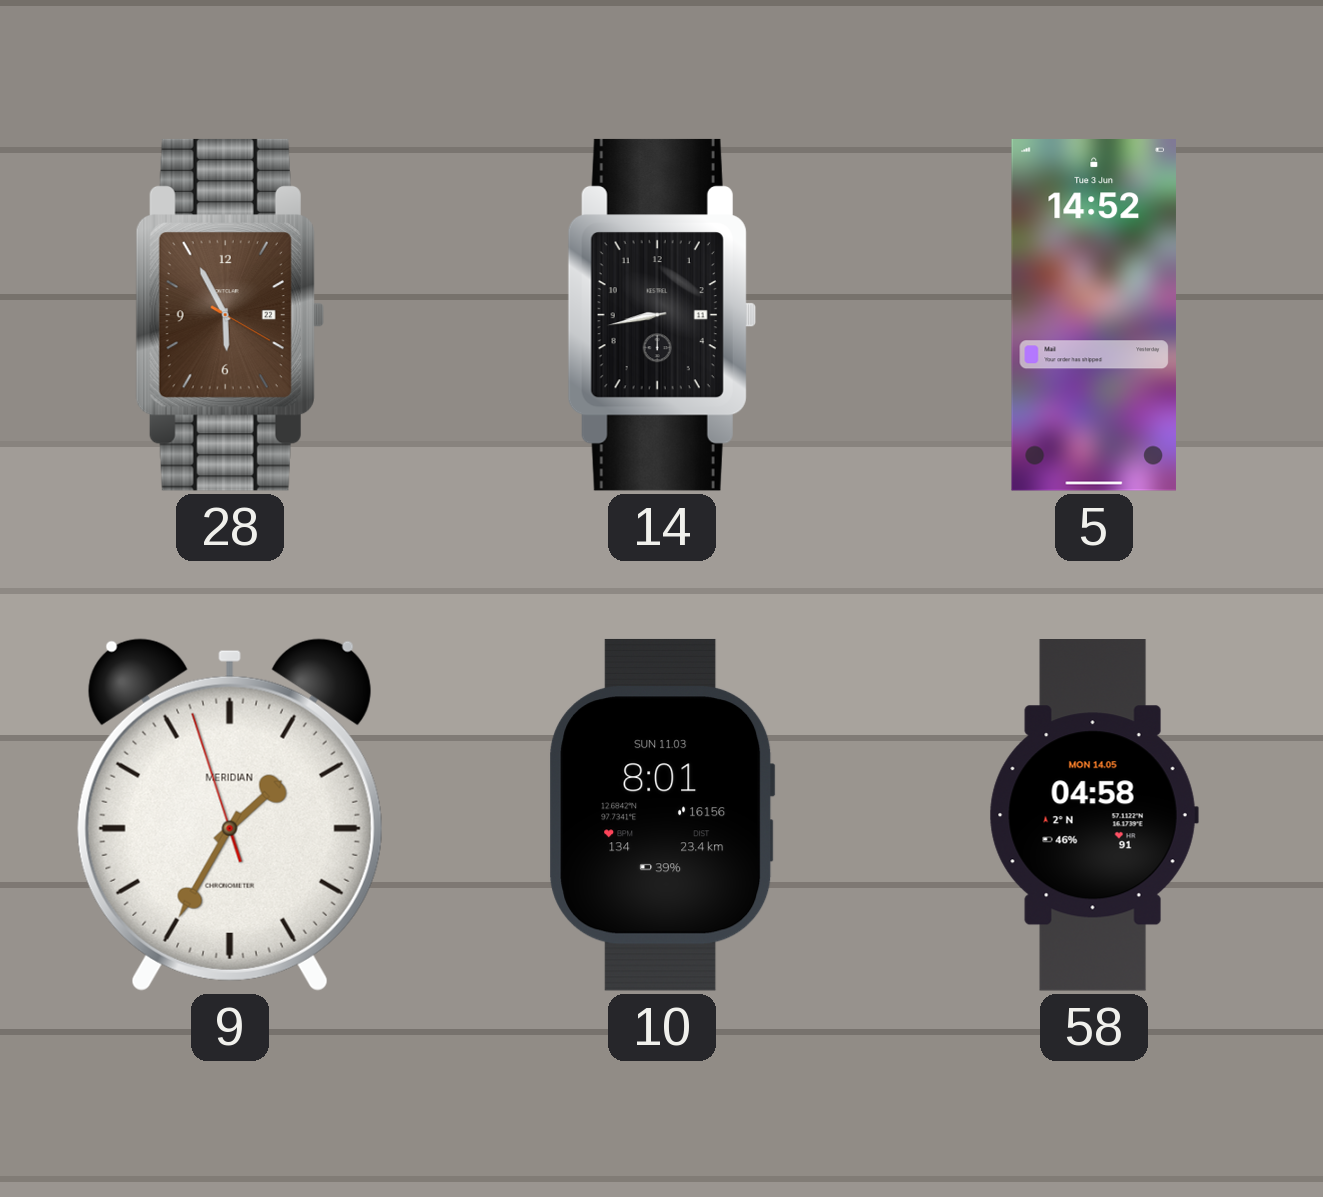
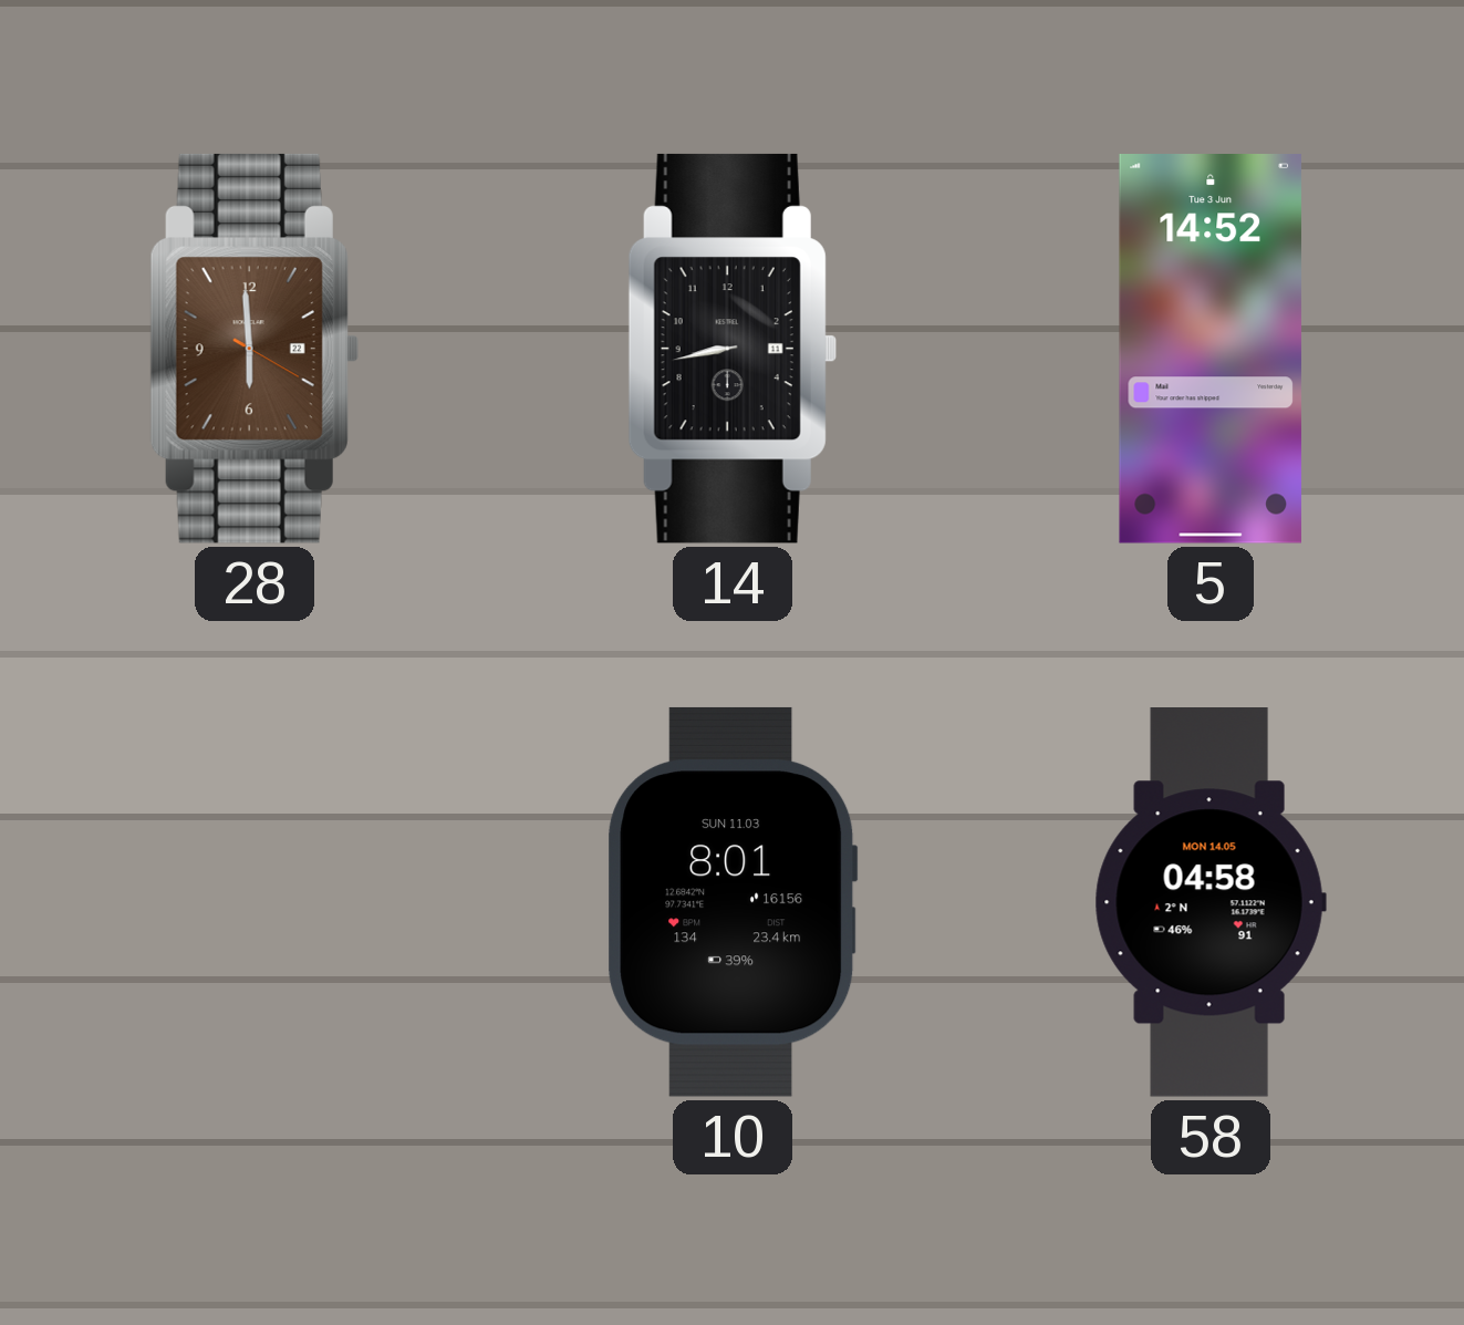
28: 5:55 -> 5:59 (255, 349)
9: 1:34 -> none (230, 815)
